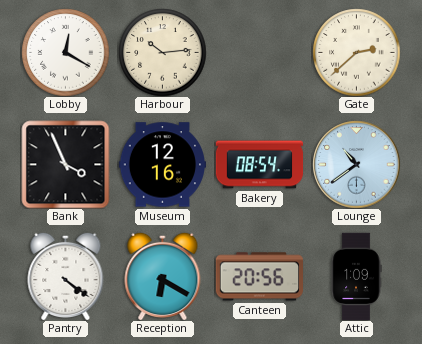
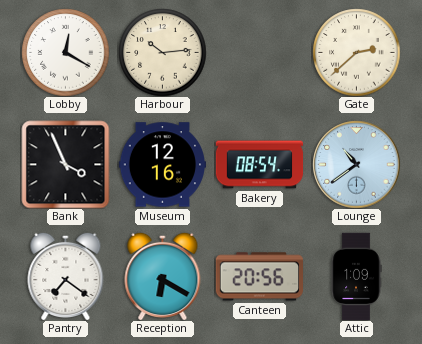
Pantry: 4:21 -> 7:21 (66, 276)
